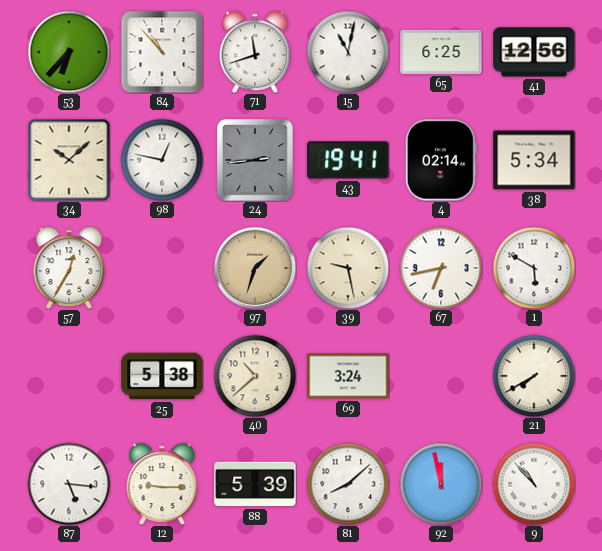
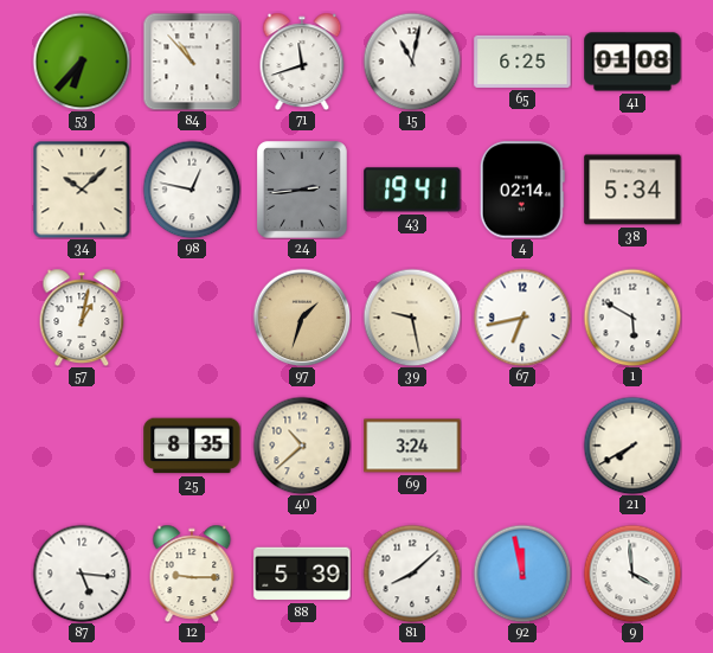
41: 12:56 -> 01:08 (632, 62)
57: 12:35 -> 1:02 (82, 316)
25: 5:38 -> 8:35 (192, 446)
9: 10:53 -> 3:59 (632, 574)
